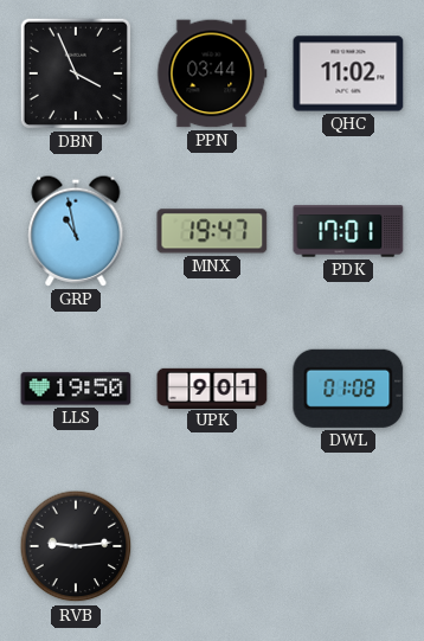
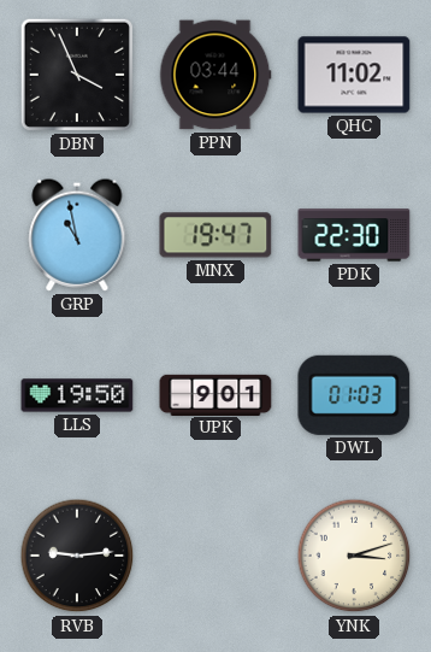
PDK: 17:01 -> 22:30 (354, 235)
DWL: 01:08 -> 01:03 (354, 395)
YNK: none -> 3:12 (354, 556)
